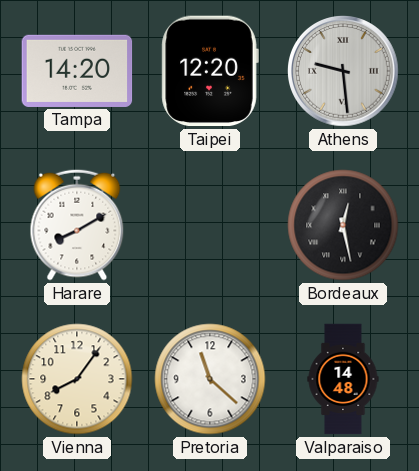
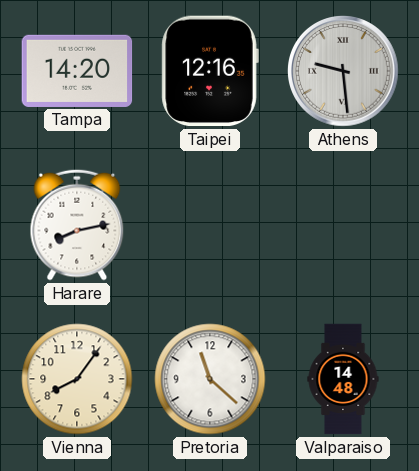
Taipei: 12:20 -> 12:16 (210, 71)
Harare: 8:10 -> 8:13 (77, 225)
Bordeaux: 12:28 -> none (343, 225)
